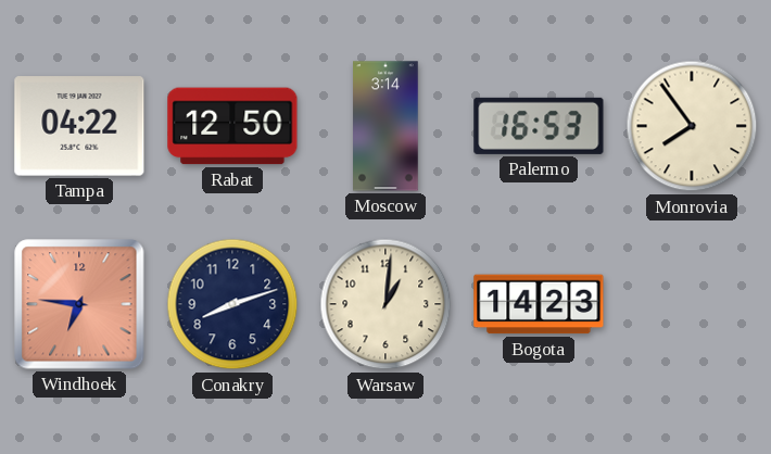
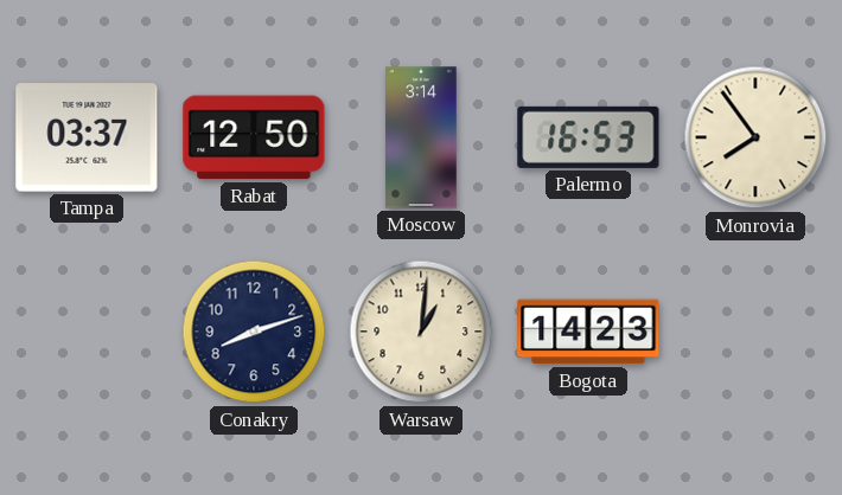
Tampa: 04:22 -> 03:37 (87, 137)
Windhoek: 6:46 -> none (79, 304)
